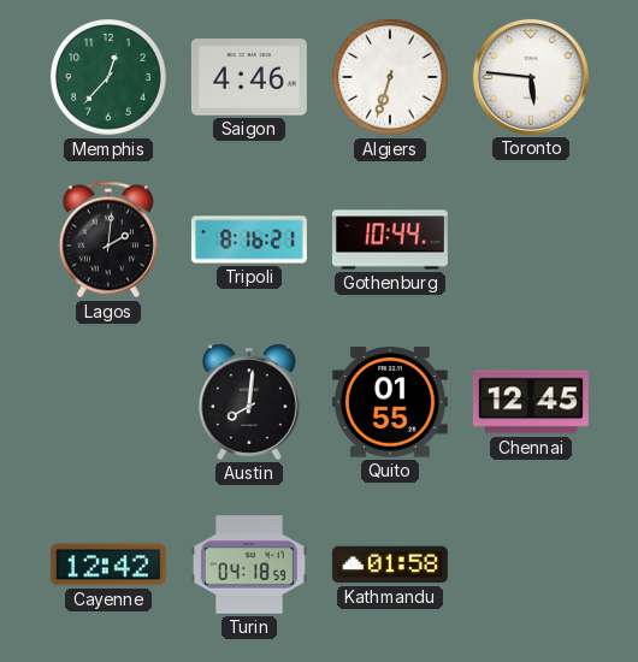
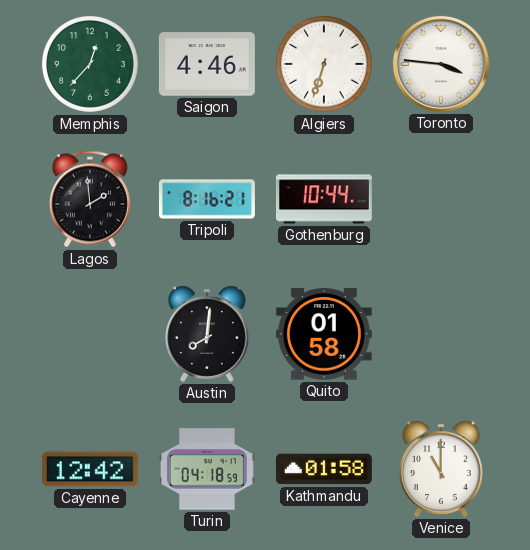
Toronto: 5:46 -> 3:46 (441, 64)
Lagos: 2:01 -> 1:59 (90, 199)
Quito: 01:55 -> 01:58 (324, 334)
Chennai: 12:45 -> none (531, 402)
Venice: none -> 11:00 (441, 469)
